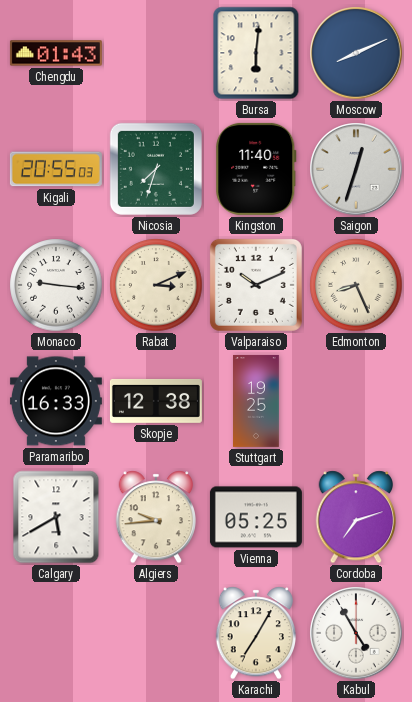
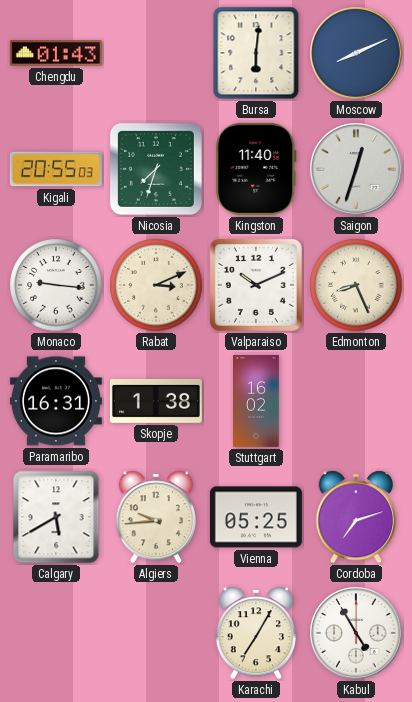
Paramaribo: 16:33 -> 16:31 (56, 401)
Skopje: 12:38 -> 1:38 (156, 401)
Stuttgart: 19:25 -> 16:02 (256, 401)
